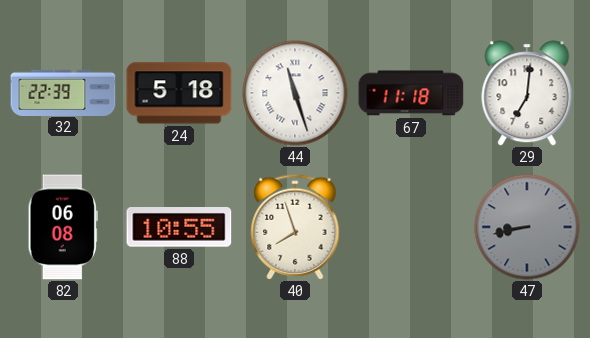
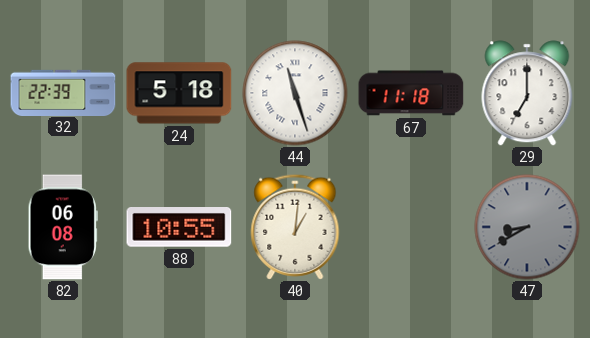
29: 7:01 -> 7:00 (527, 93)
40: 7:57 -> 1:01 (295, 227)
47: 8:43 -> 8:40 (527, 227)
